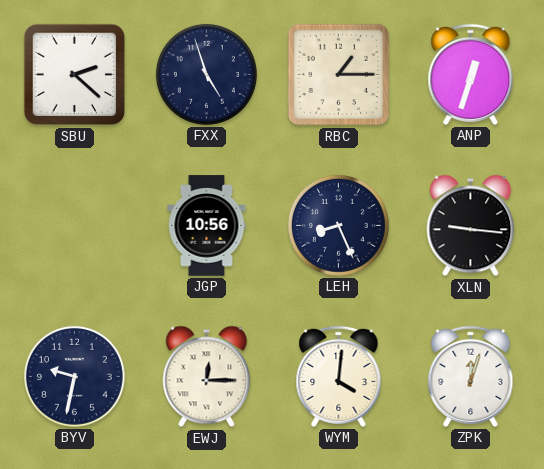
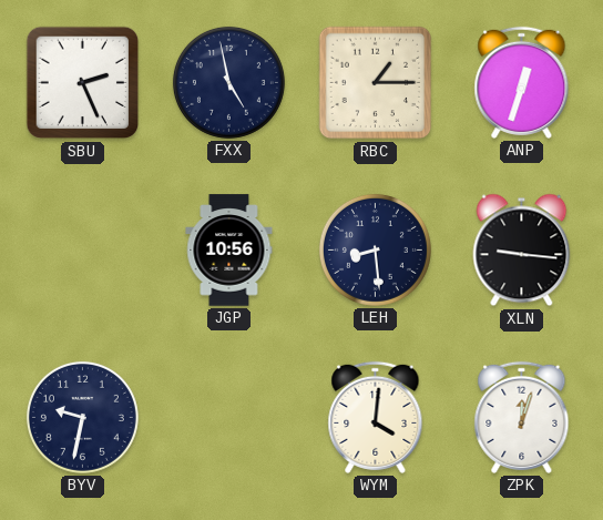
SBU: 2:22 -> 2:26 (83, 83)
FXX: 4:57 -> 4:58 (228, 82)
LEH: 8:26 -> 8:29 (375, 249)
EWJ: 12:15 -> none (207, 377)
